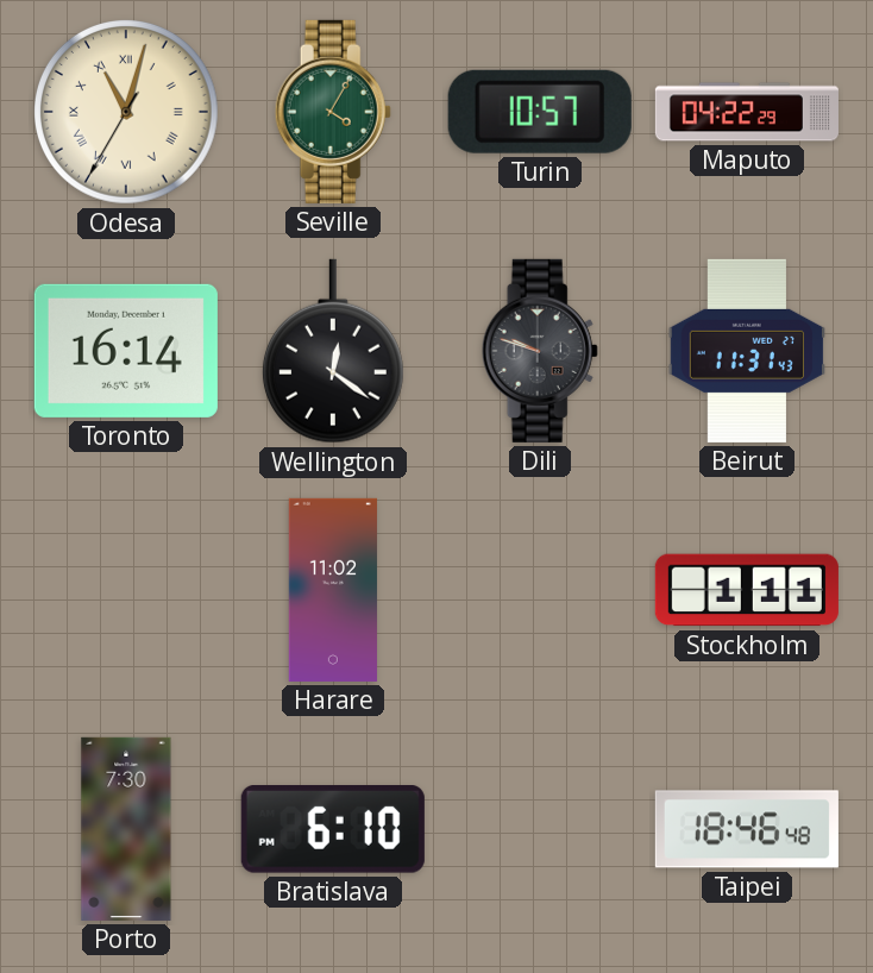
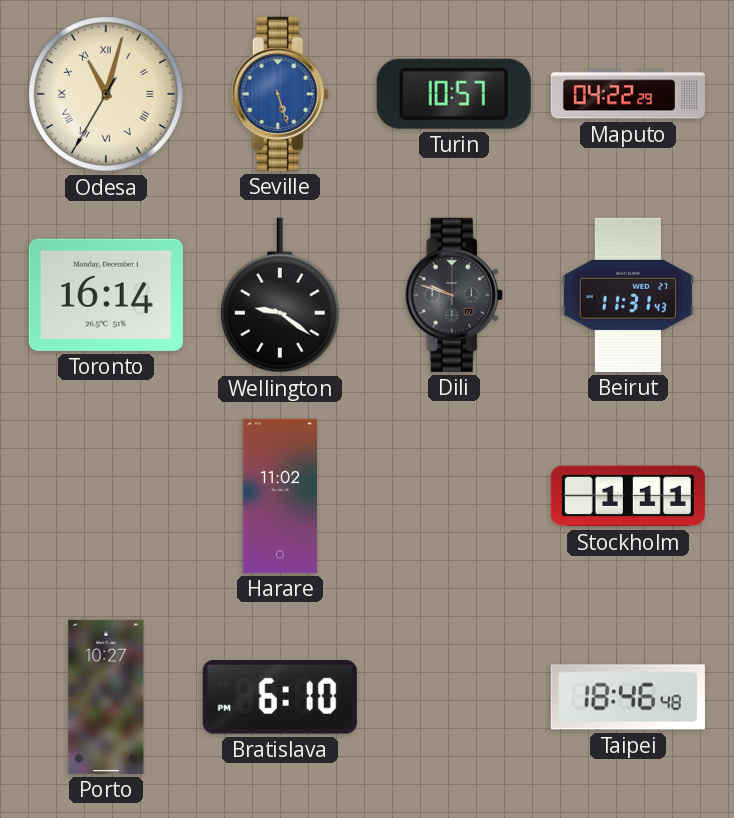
Seville: 4:05 -> 5:27 (280, 94)
Seville dial: green -> blue (280, 94)
Wellington: 12:21 -> 9:21 (280, 295)
Porto: 7:30 -> 10:27 (106, 697)
